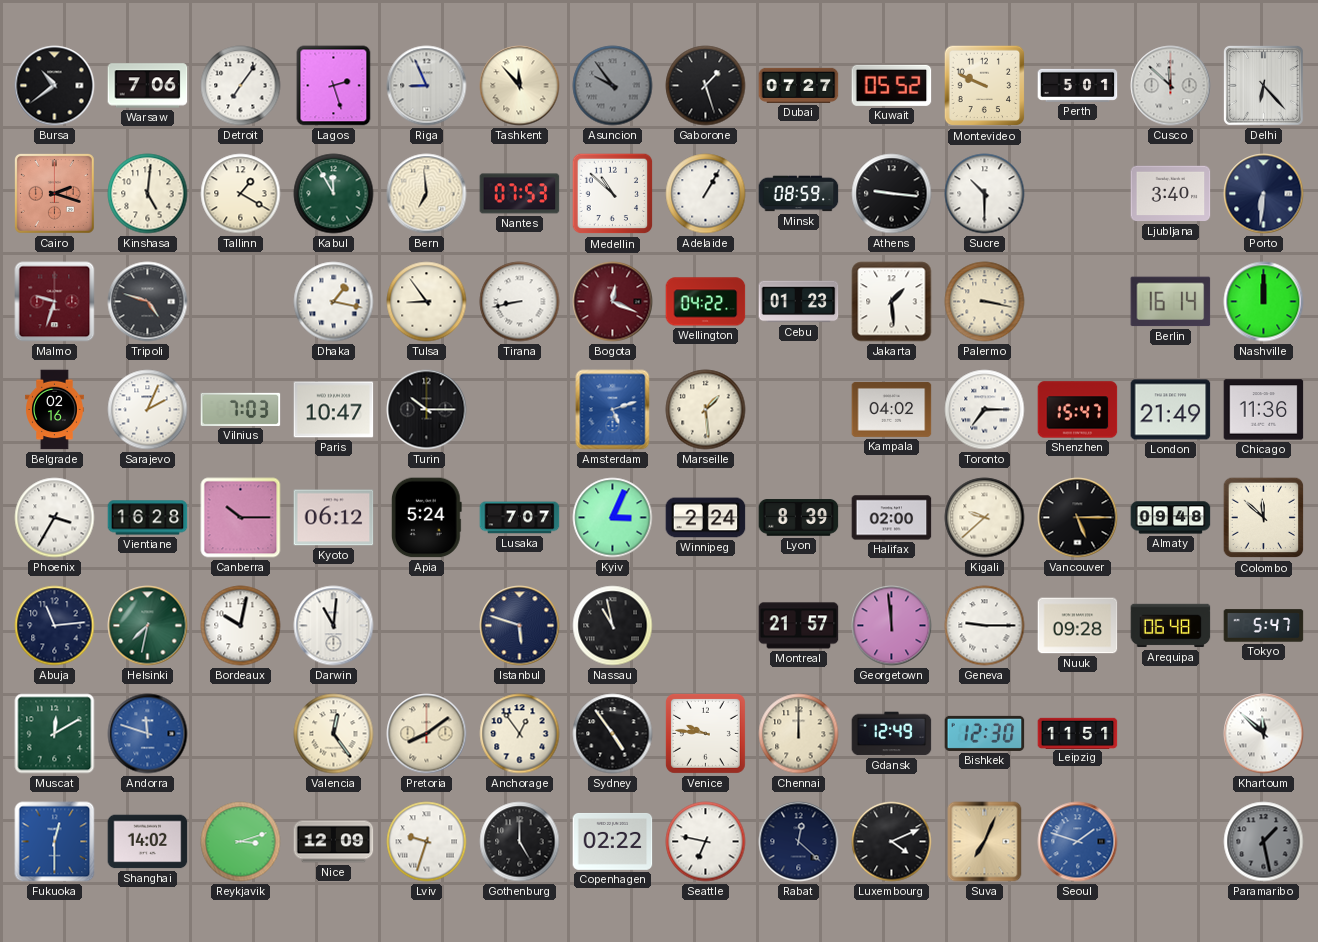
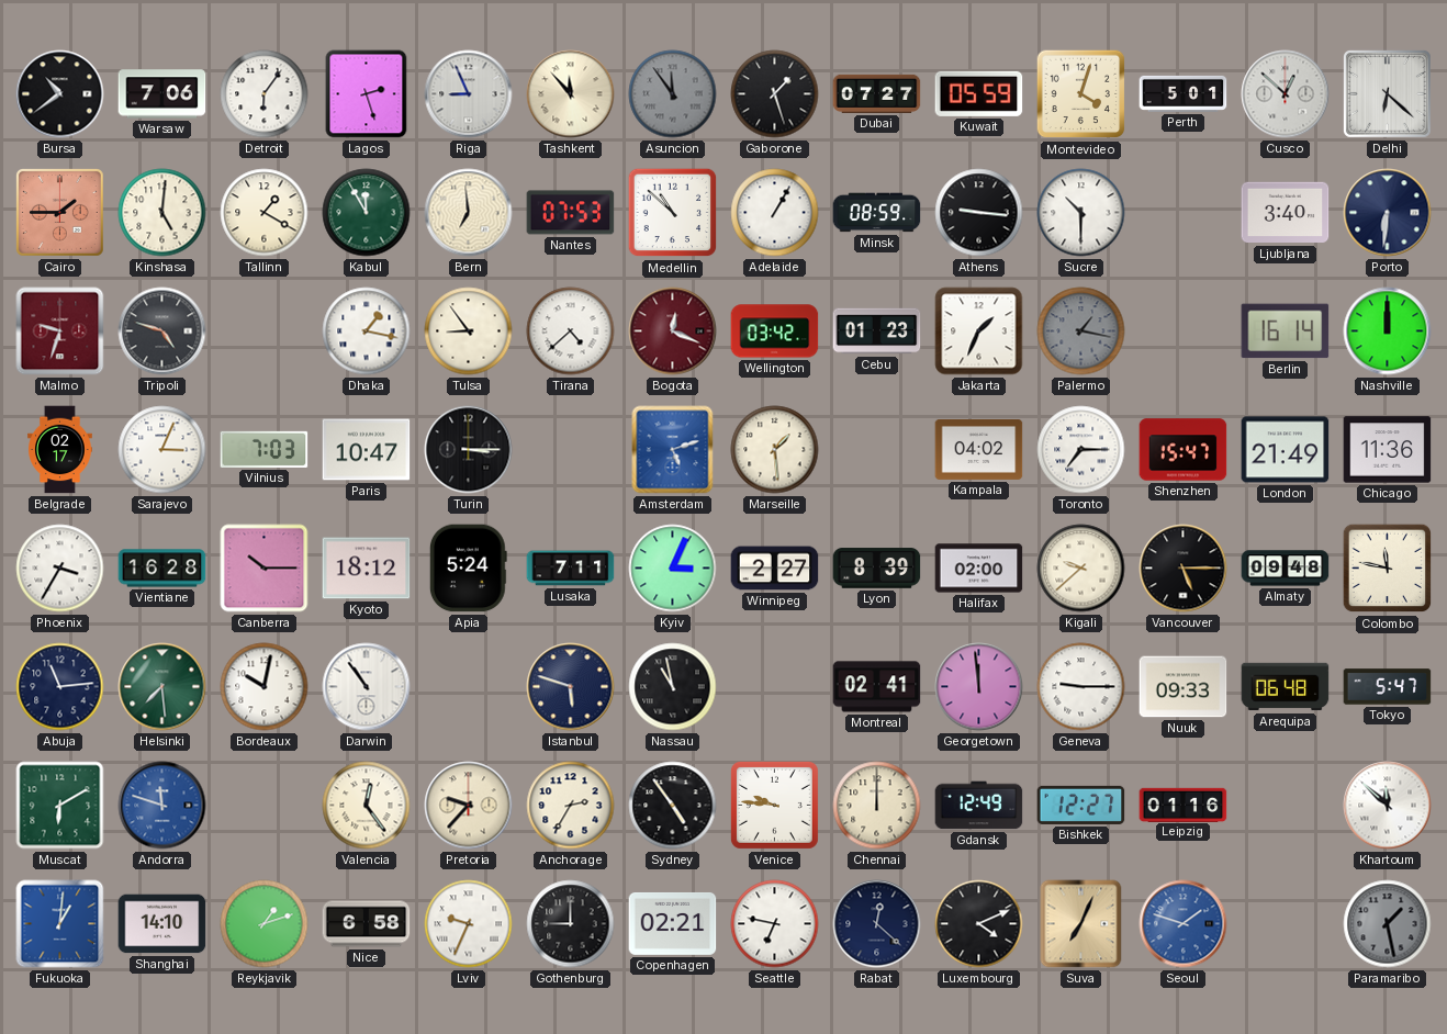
Detroit: 7:06 -> 6:06 (265, 94)
Asuncion: 9:54 -> 11:54 (673, 94)
Kuwait: 05:52 -> 05:59 (979, 93)
Montevideo: 9:49 -> 4:03 (1081, 94)
Cusco: 11:52 -> 12:52 (1286, 94)
Delhi: 6:23 -> 6:22 (1387, 93)
Cairo: 2:18 -> 1:45 (59, 212)
Tirana: 8:43 -> 4:38 (571, 331)
Wellington: 04:22 -> 03:42 (775, 331)
Jakarta: 1:29 -> 1:34 (979, 331)
Palermo: 3:17 -> 1:17 (1081, 331)
Palermo dial: cream -> grey (1081, 331)
Belgrade: 02:16 -> 02:17 (60, 450)
Sarajevo: 2:04 -> 3:04 (162, 450)
Turin: 10:15 -> 3:15 (469, 450)
Kyoto: 06:12 -> 18:12 (367, 569)
Lusaka: 7:07 -> 7:11 (571, 569)
Winnipeg: 2:24 -> 2:27 (775, 569)
Colombo: 11:52 -> 11:47 (1388, 569)
Helsinki: 7:32 -> 7:29 (162, 687)
Darwin: 11:01 -> 10:54 (367, 687)
Montreal: 21:57 -> 02:41 (877, 687)
Nuuk: 09:28 -> 09:33 (1184, 687)
Muscat: 12:10 -> 6:10 (60, 806)
Pretoria: 8:09 -> 9:37 (469, 806)
Anchorage: 12:54 -> 2:35 (571, 806)
Bishkek: 12:30 -> 12:27 (1081, 805)
Leipzig: 11:51 -> 01:16 (1184, 805)
Fukuoka: 12:30 -> 1:01 (60, 924)
Shanghai: 14:02 -> 14:10 (162, 924)
Reykjavik: 3:12 -> 1:12 (265, 924)
Nice: 12:09 -> 6:58 (367, 924)
Lviv: 9:33 -> 9:34 (469, 924)
Gothenburg: 5:00 -> 9:00 (571, 924)
Copenhagen: 02:22 -> 02:21 (673, 923)
